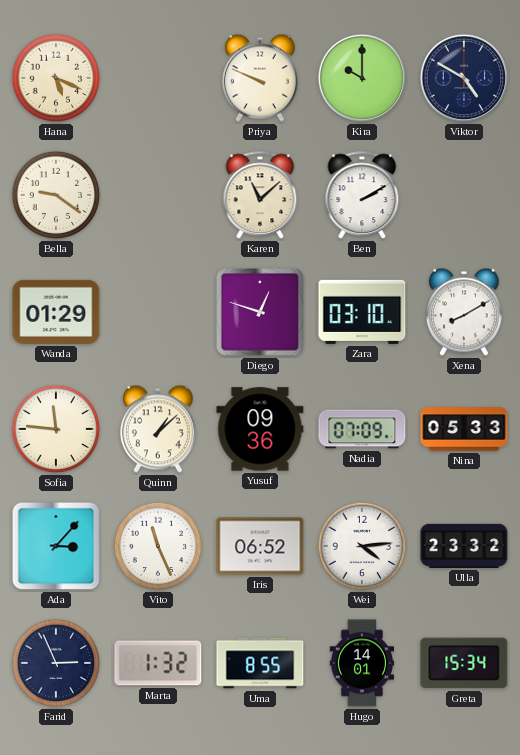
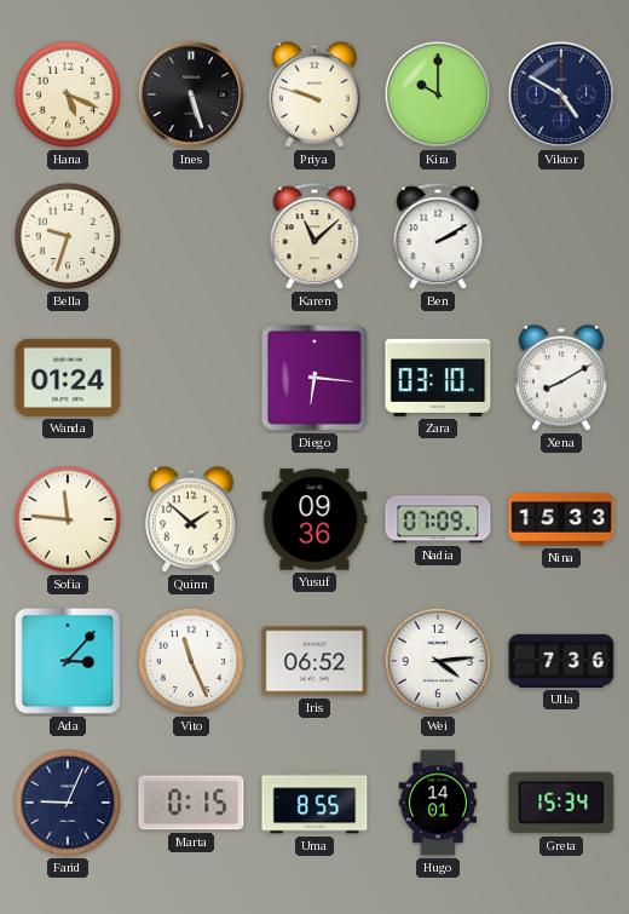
Ines: none -> 5:27 (191, 94)
Priya: 9:49 -> 9:48 (314, 94)
Bella: 9:21 -> 9:33 (68, 236)
Wanda: 01:29 -> 01:24 (68, 378)
Diego: 12:48 -> 6:16 (316, 379)
Quinn: 1:08 -> 1:52 (191, 519)
Nina: 05:33 -> 15:33 (561, 519)
Ulla: 23:32 -> 7:36 (561, 661)
Farid: 2:56 -> 9:04 (68, 803)
Marta: 1:32 -> 0:15 (191, 803)
